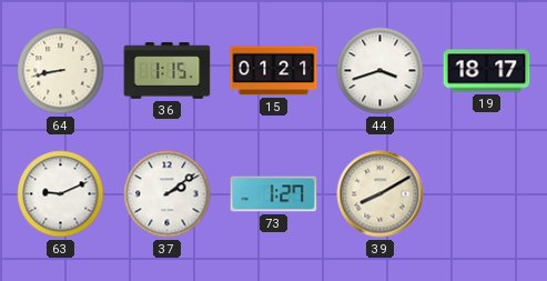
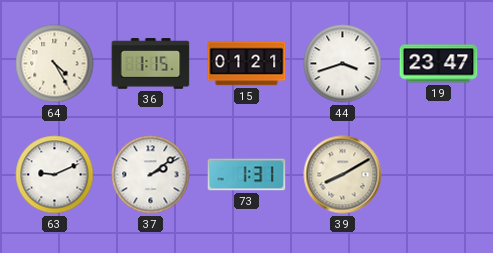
64: 8:43 -> 4:25 (55, 64)
19: 18:17 -> 23:47 (439, 64)
73: 1:27 -> 1:31 (247, 175)
